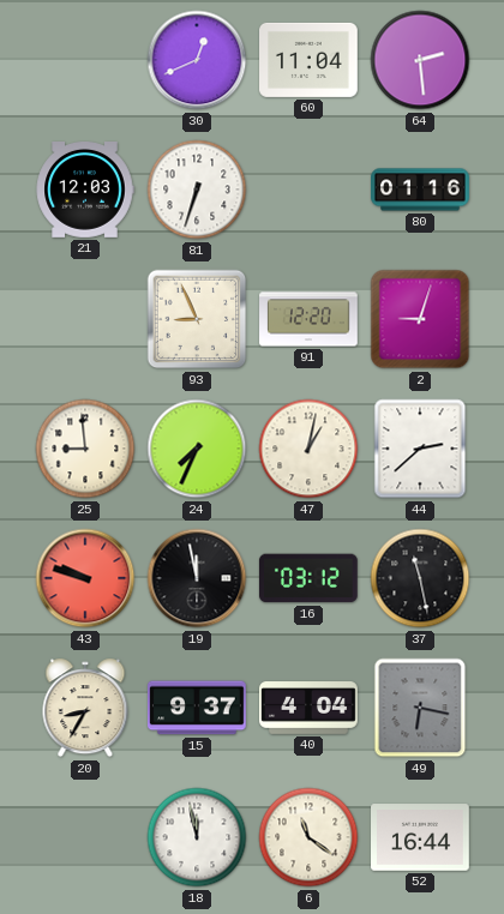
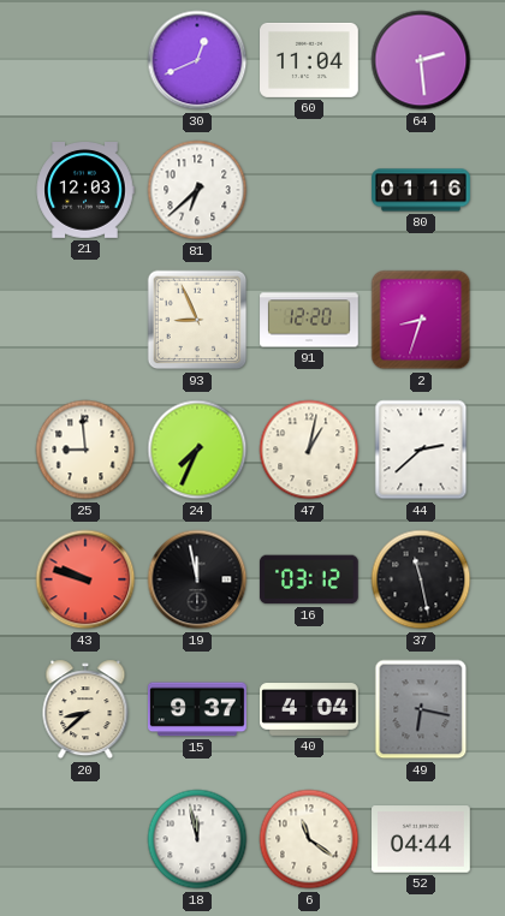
81: 6:33 -> 6:38 (197, 190)
2: 9:03 -> 8:33 (421, 320)
20: 8:35 -> 8:38 (85, 709)
52: 16:44 -> 04:44 (422, 839)
